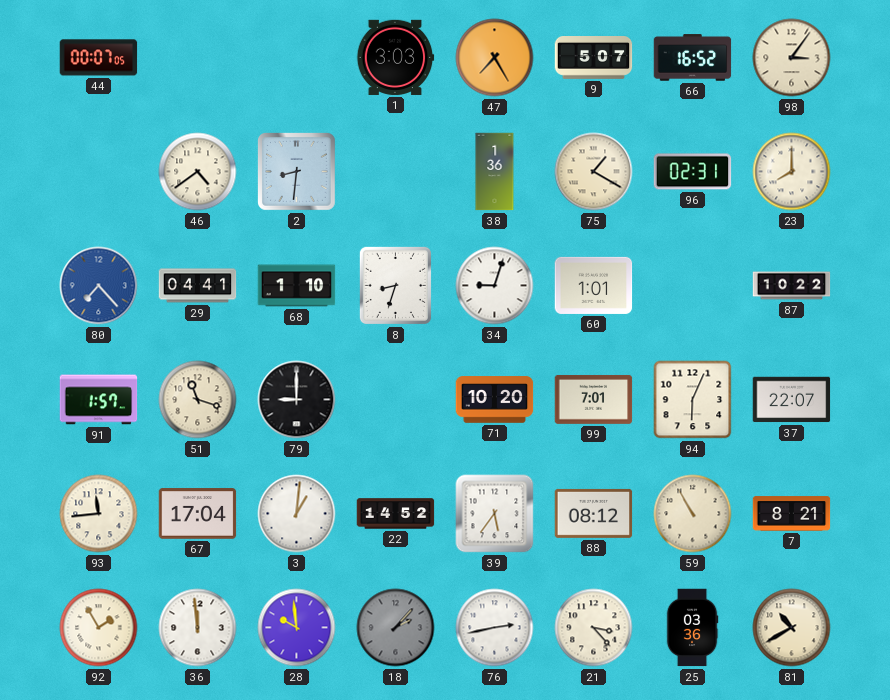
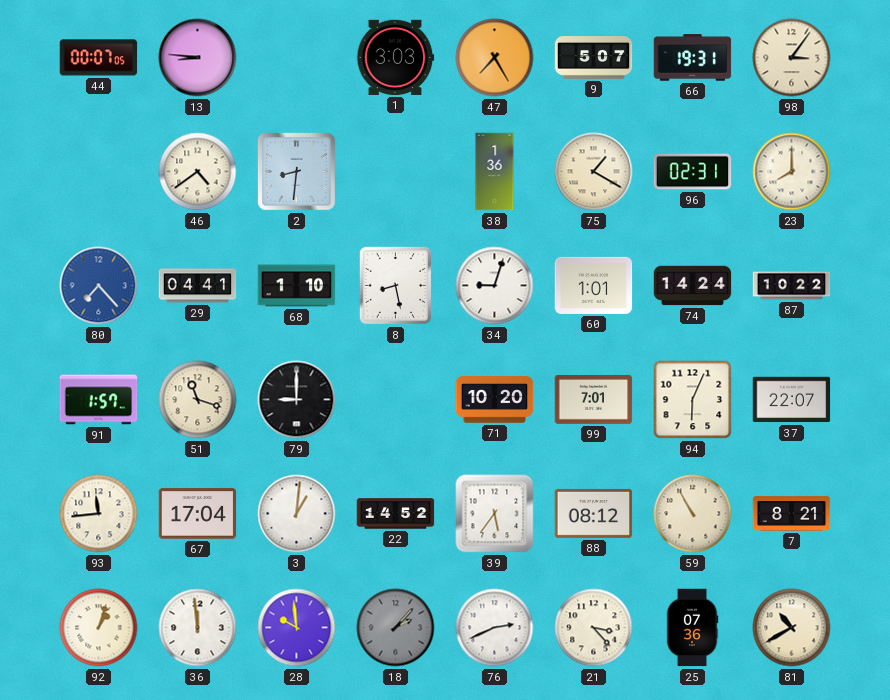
13: none -> 8:46 (198, 58)
66: 16:52 -> 19:31 (693, 58)
8: 8:33 -> 8:28 (395, 285)
74: none -> 14:24 (693, 286)
92: 1:55 -> 1:03 (99, 628)
76: 2:43 -> 2:41 (495, 628)
25: 03:36 -> 07:36 (692, 628)
